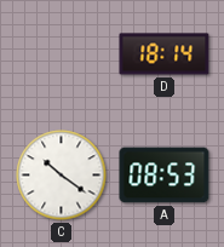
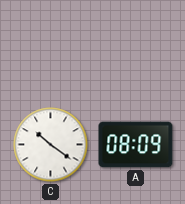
D: 18:14 -> none (165, 54)
A: 08:53 -> 08:09 (136, 145)
